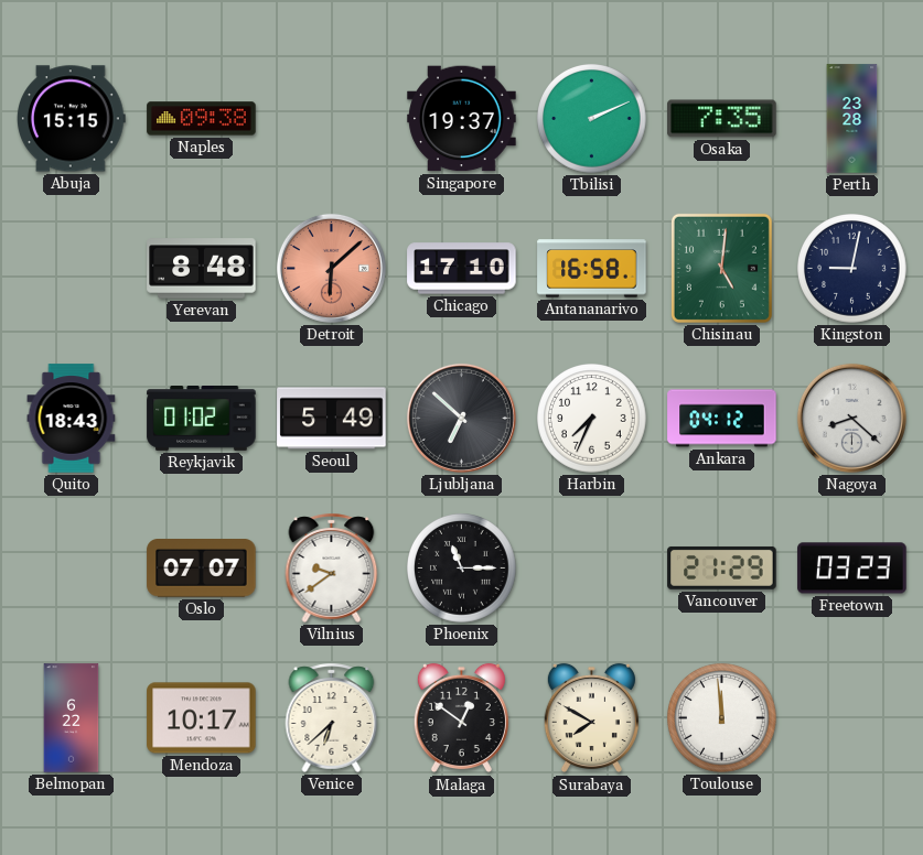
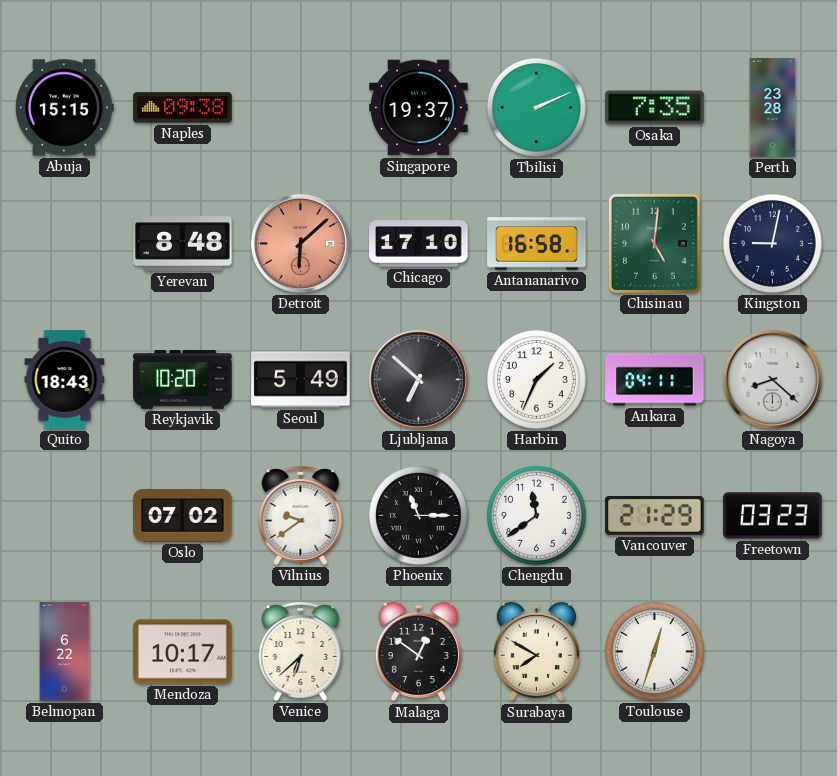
Reykjavik: 01:02 -> 10:20 (183, 380)
Harbin: 7:34 -> 1:34 (537, 380)
Ankara: 04:12 -> 04:11 (655, 380)
Oslo: 07:07 -> 07:02 (183, 516)
Chengdu: none -> 11:39 (537, 516)
Toulouse: 11:59 -> 12:33 (655, 652)
